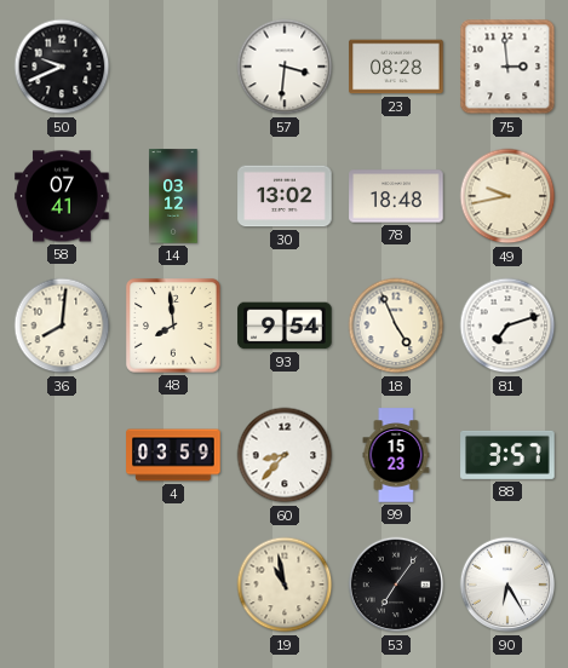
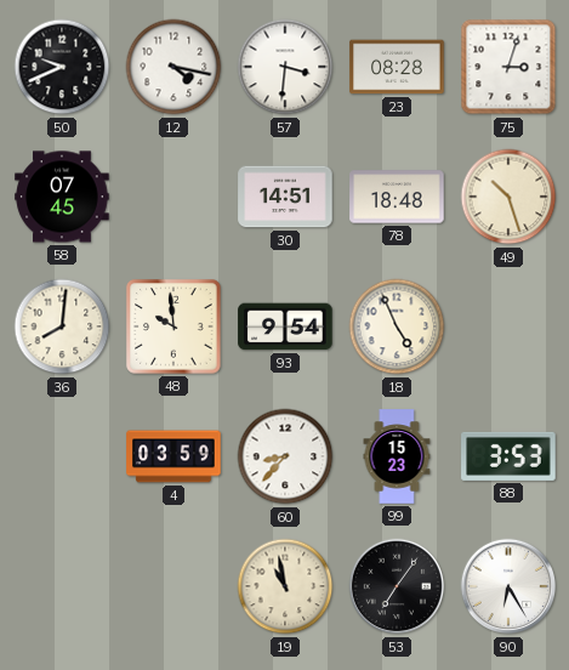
12: none -> 4:17 (173, 67)
75: 2:59 -> 3:03 (508, 67)
58: 07:41 -> 07:45 (62, 197)
14: 03:12 -> none (173, 196)
30: 13:02 -> 14:51 (285, 197)
49: 9:43 -> 10:27 (508, 197)
48: 7:59 -> 9:59 (173, 327)
81: 7:12 -> none (507, 326)
88: 3:57 -> 3:53 (508, 456)
